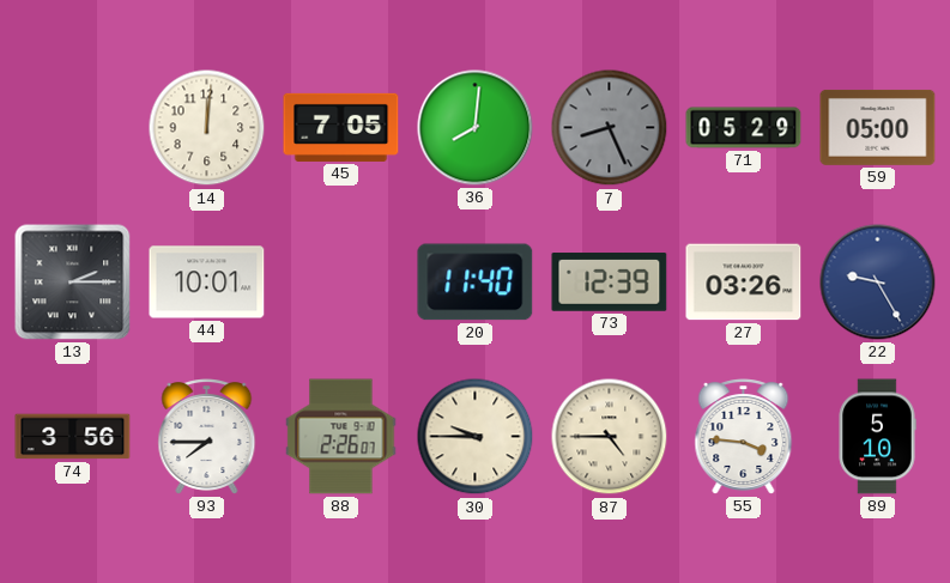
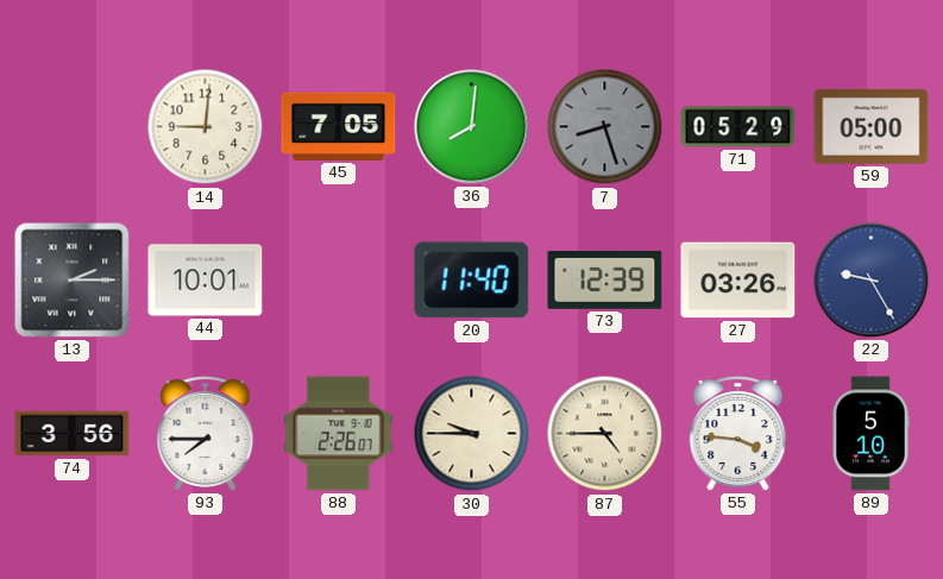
14: 12:01 -> 9:01 (206, 127)
7: 8:26 -> 8:27 (605, 127)
